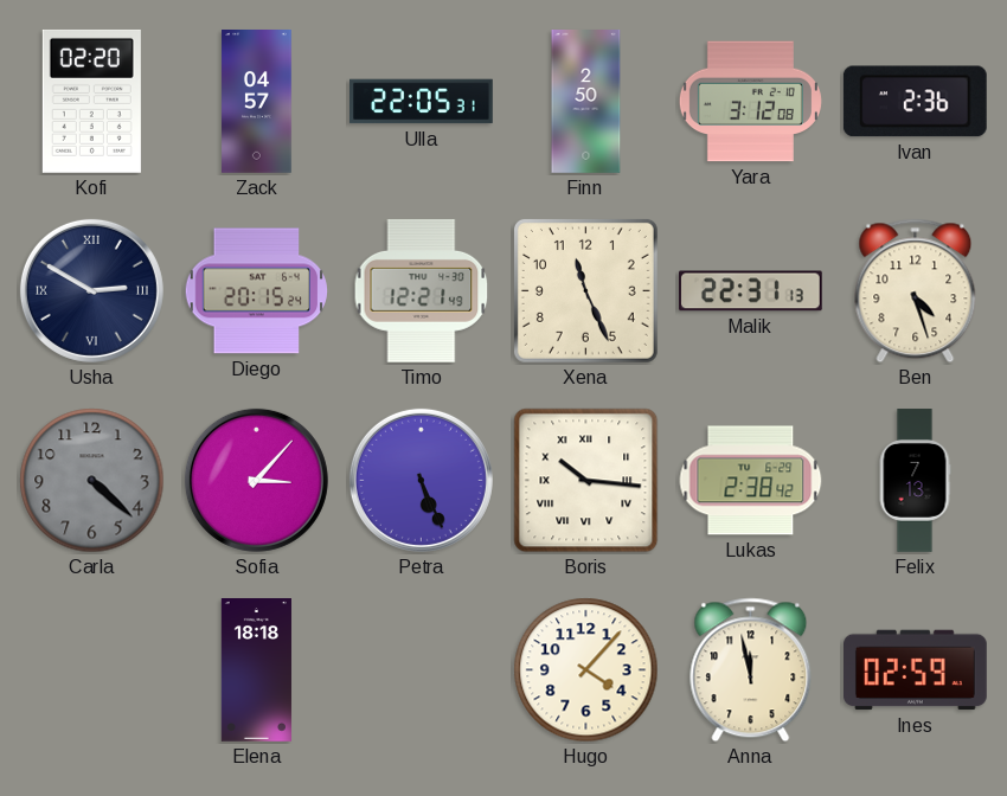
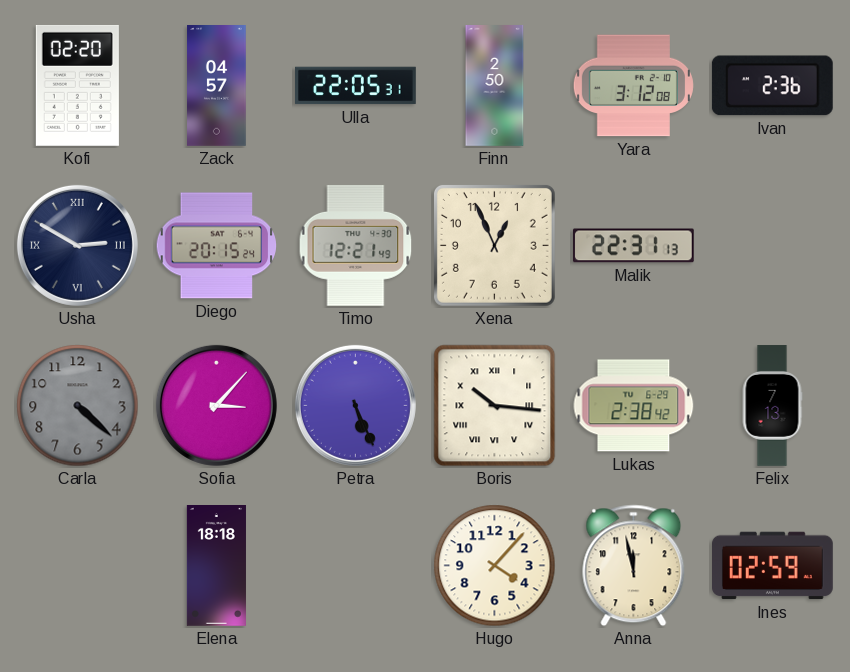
Xena: 11:26 -> 12:56 (494, 245)
Ben: 4:27 -> none (916, 291)
